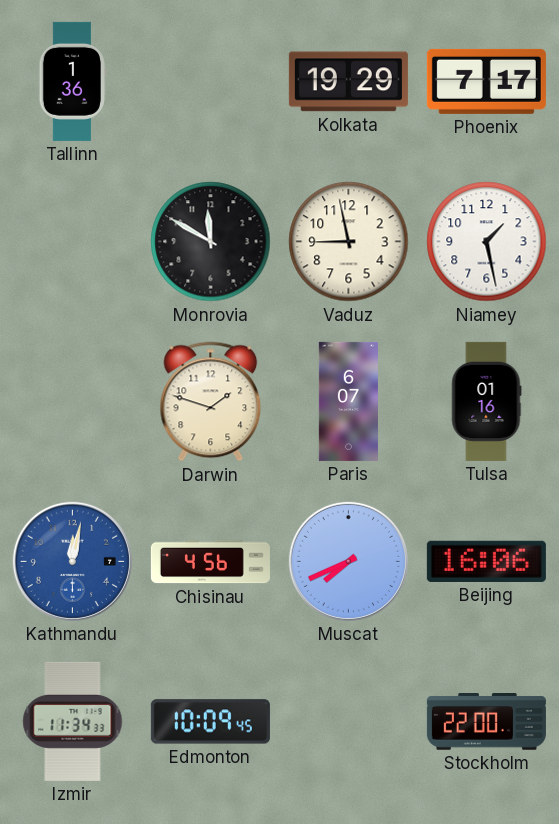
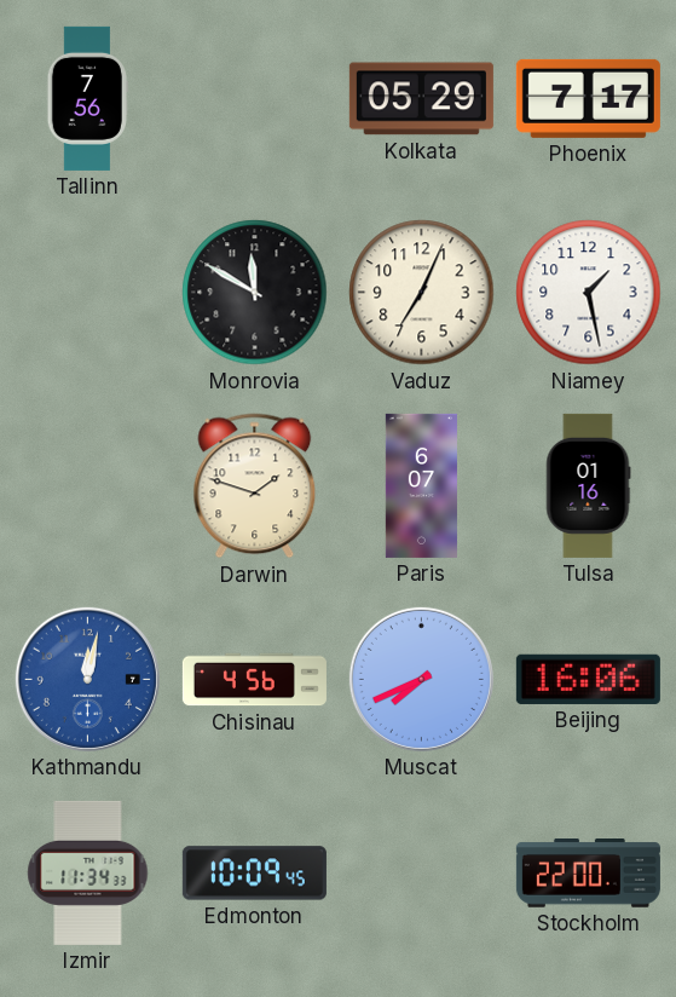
Tallinn: 1:36 -> 7:56 (87, 98)
Kolkata: 19:29 -> 05:29 (421, 99)
Vaduz: 8:58 -> 7:04 (422, 293)
